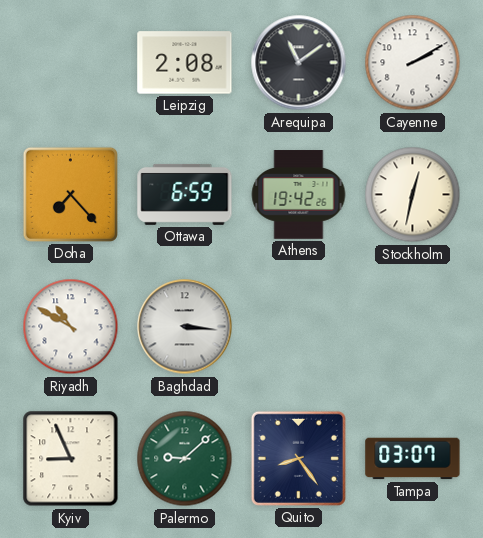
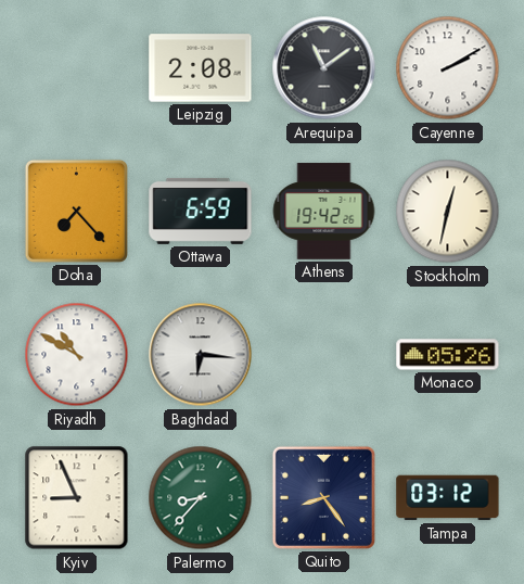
Baghdad: 3:16 -> 6:16 (201, 355)
Monaco: none -> 05:26 (448, 355)
Palermo: 9:08 -> 8:37 (201, 498)
Tampa: 03:07 -> 03:12 (448, 498)
